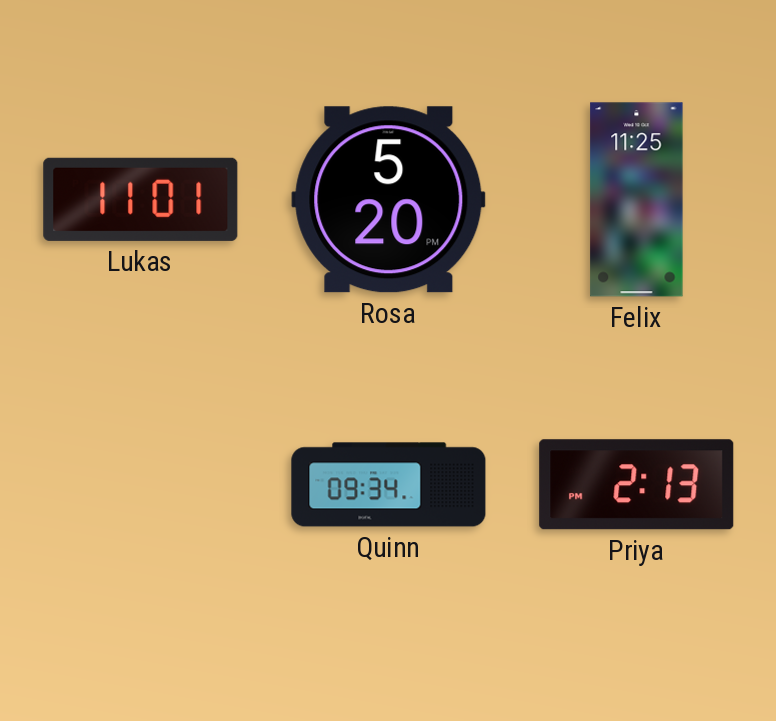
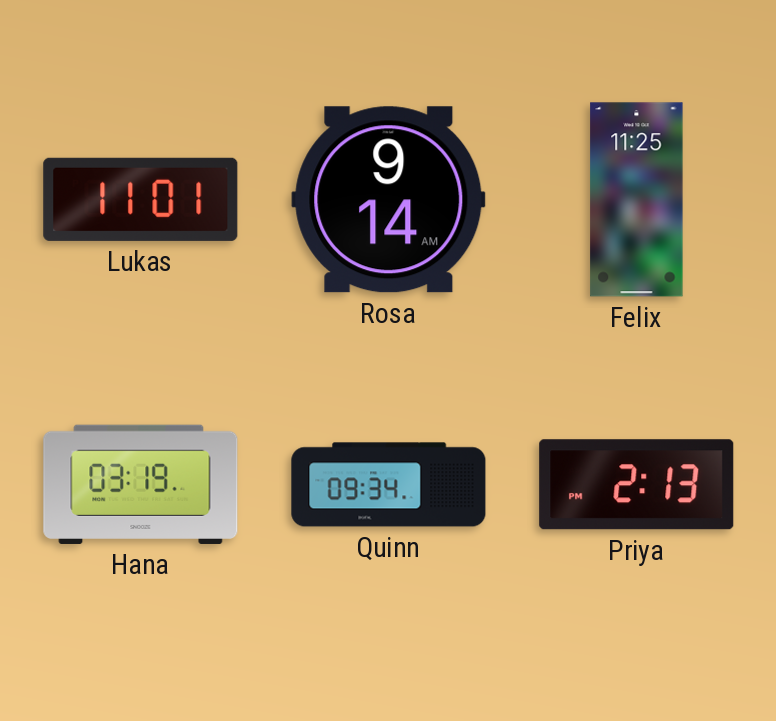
Rosa: 5:20 -> 9:14 (389, 200)
Hana: none -> 03:19 (141, 484)
